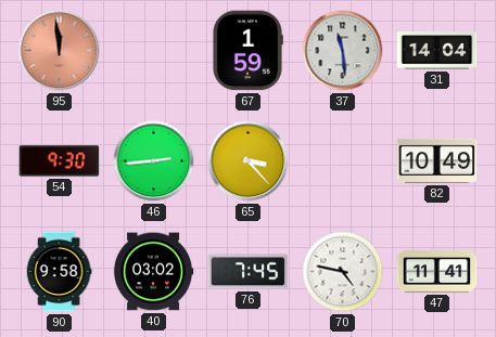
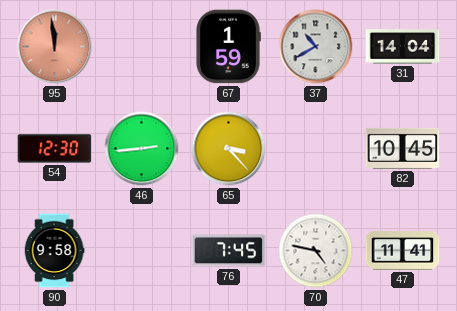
37: 11:29 -> 10:40 (316, 47)
54: 9:30 -> 12:30 (55, 149)
82: 10:49 -> 10:45 (403, 148)
40: 03:02 -> none (153, 272)
